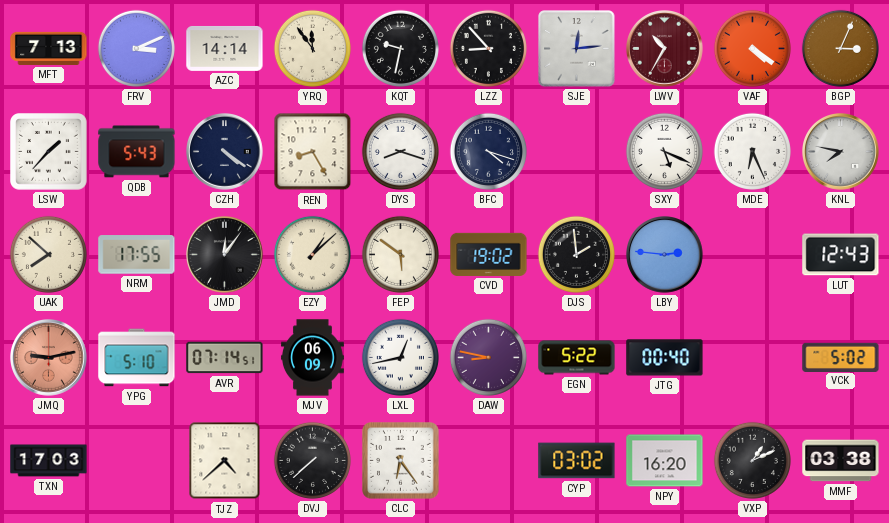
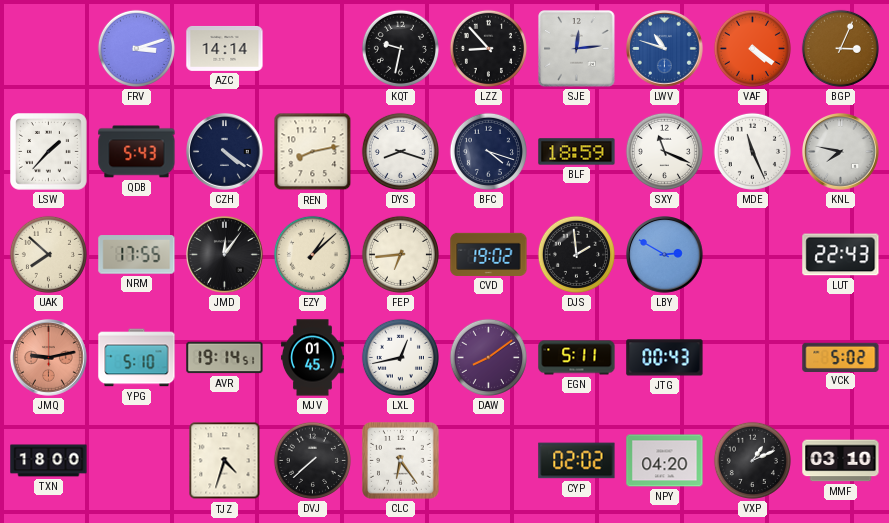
MFT: 7:13 -> none (49, 48)
FRV: 3:11 -> 3:12 (136, 48)
YRQ: 11:54 -> none (312, 48)
LWV: 10:35 -> 10:48 (665, 49)
LWV dial: burgundy -> blue (665, 49)
REN: 8:25 -> 8:13 (313, 152)
BLF: none -> 18:59 (577, 152)
SXY: 5:19 -> 11:19 (664, 151)
MDE: 6:26 -> 11:26 (752, 151)
FEP: 5:51 -> 6:44 (400, 254)
LBY: 2:46 -> 2:50 (665, 255)
LUT: 12:43 -> 22:43 (841, 255)
AVR: 07:14 -> 19:14 (225, 358)
MJV: 06:09 -> 01:45 (313, 358)
DAW: 8:47 -> 8:09 (488, 357)
EGN: 5:22 -> 5:11 (577, 358)
JTG: 00:40 -> 00:43 (665, 358)
TXN: 17:03 -> 18:00 (49, 461)
TJZ: 4:38 -> 4:33 (225, 461)
CYP: 03:02 -> 02:02 (577, 461)
NPY: 16:20 -> 04:20 (665, 461)
MMF: 03:38 -> 03:10 (841, 461)
